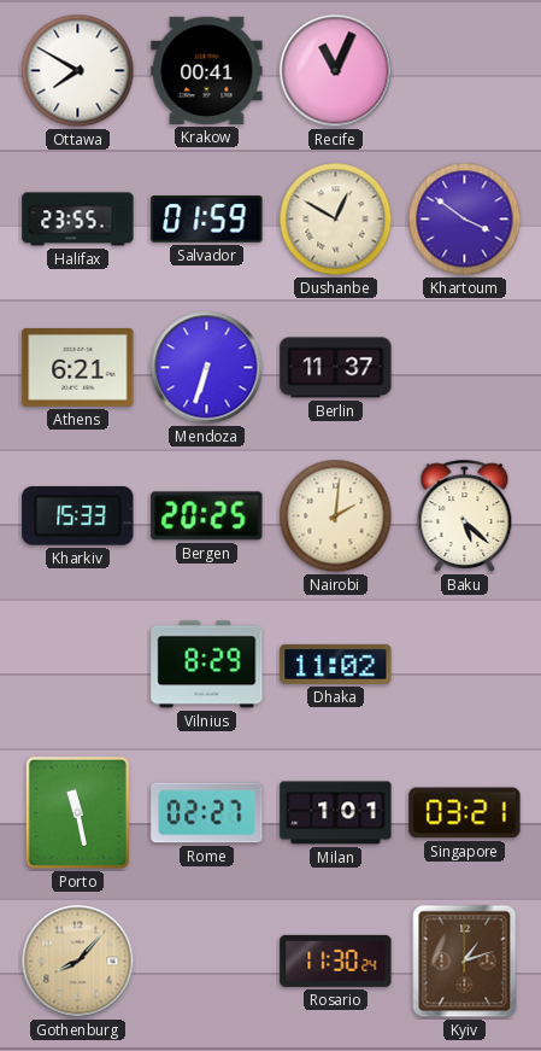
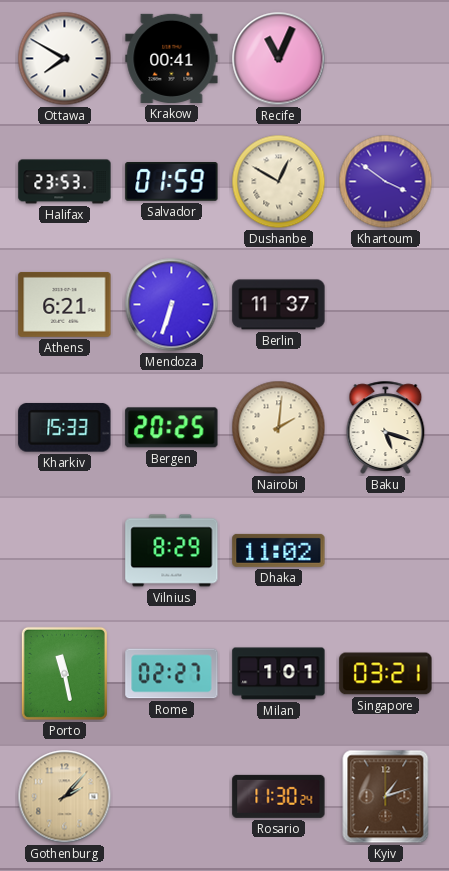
Halifax: 23:55 -> 23:53 (65, 182)
Baku: 5:22 -> 5:18 (386, 427)
Gothenburg: 8:07 -> 2:07 (65, 797)
